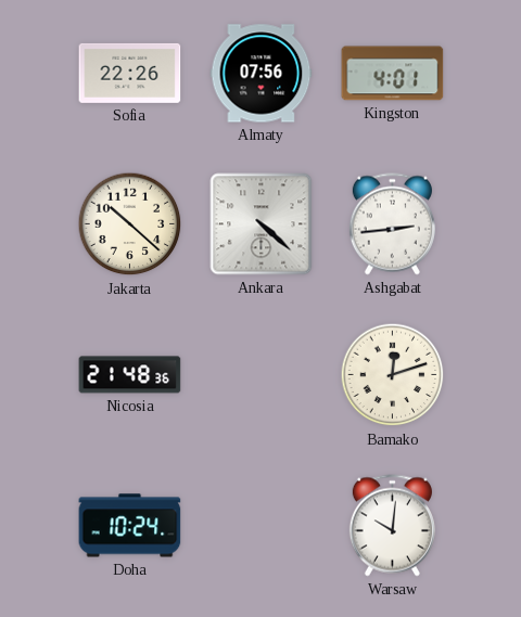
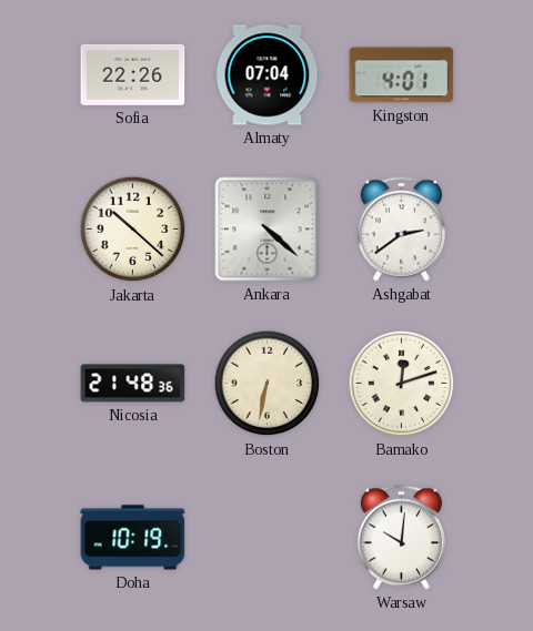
Almaty: 07:56 -> 07:04 (268, 75)
Ashgabat: 2:44 -> 2:39 (401, 230)
Boston: none -> 6:32 (268, 384)
Doha: 10:24 -> 10:19 (133, 538)
